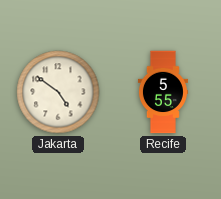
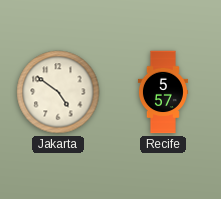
Recife: 5:55 -> 5:57 (163, 92)
